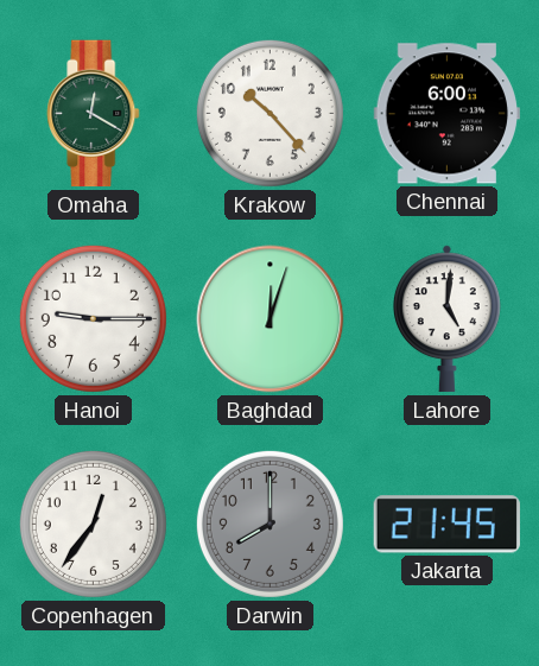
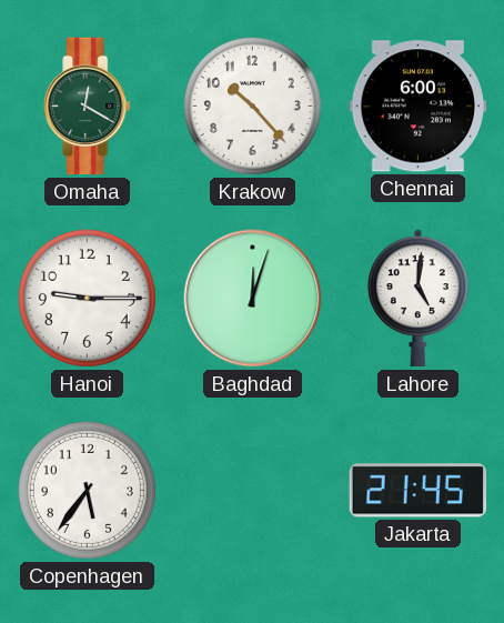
Copenhagen: 12:36 -> 5:36 (87, 490)
Darwin: 8:00 -> none (269, 524)
